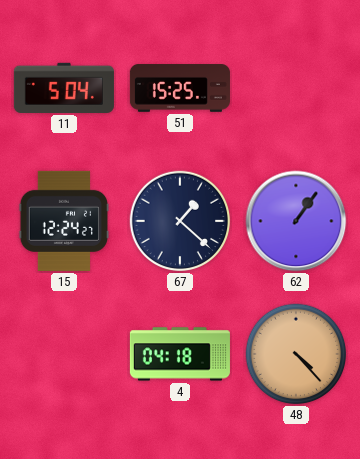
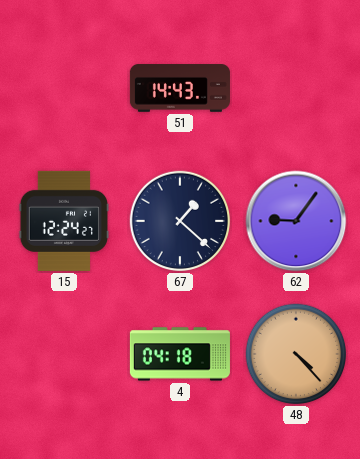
11: 5:04 -> none (64, 88)
51: 15:25 -> 14:43 (180, 88)
62: 1:06 -> 9:06 (296, 221)
